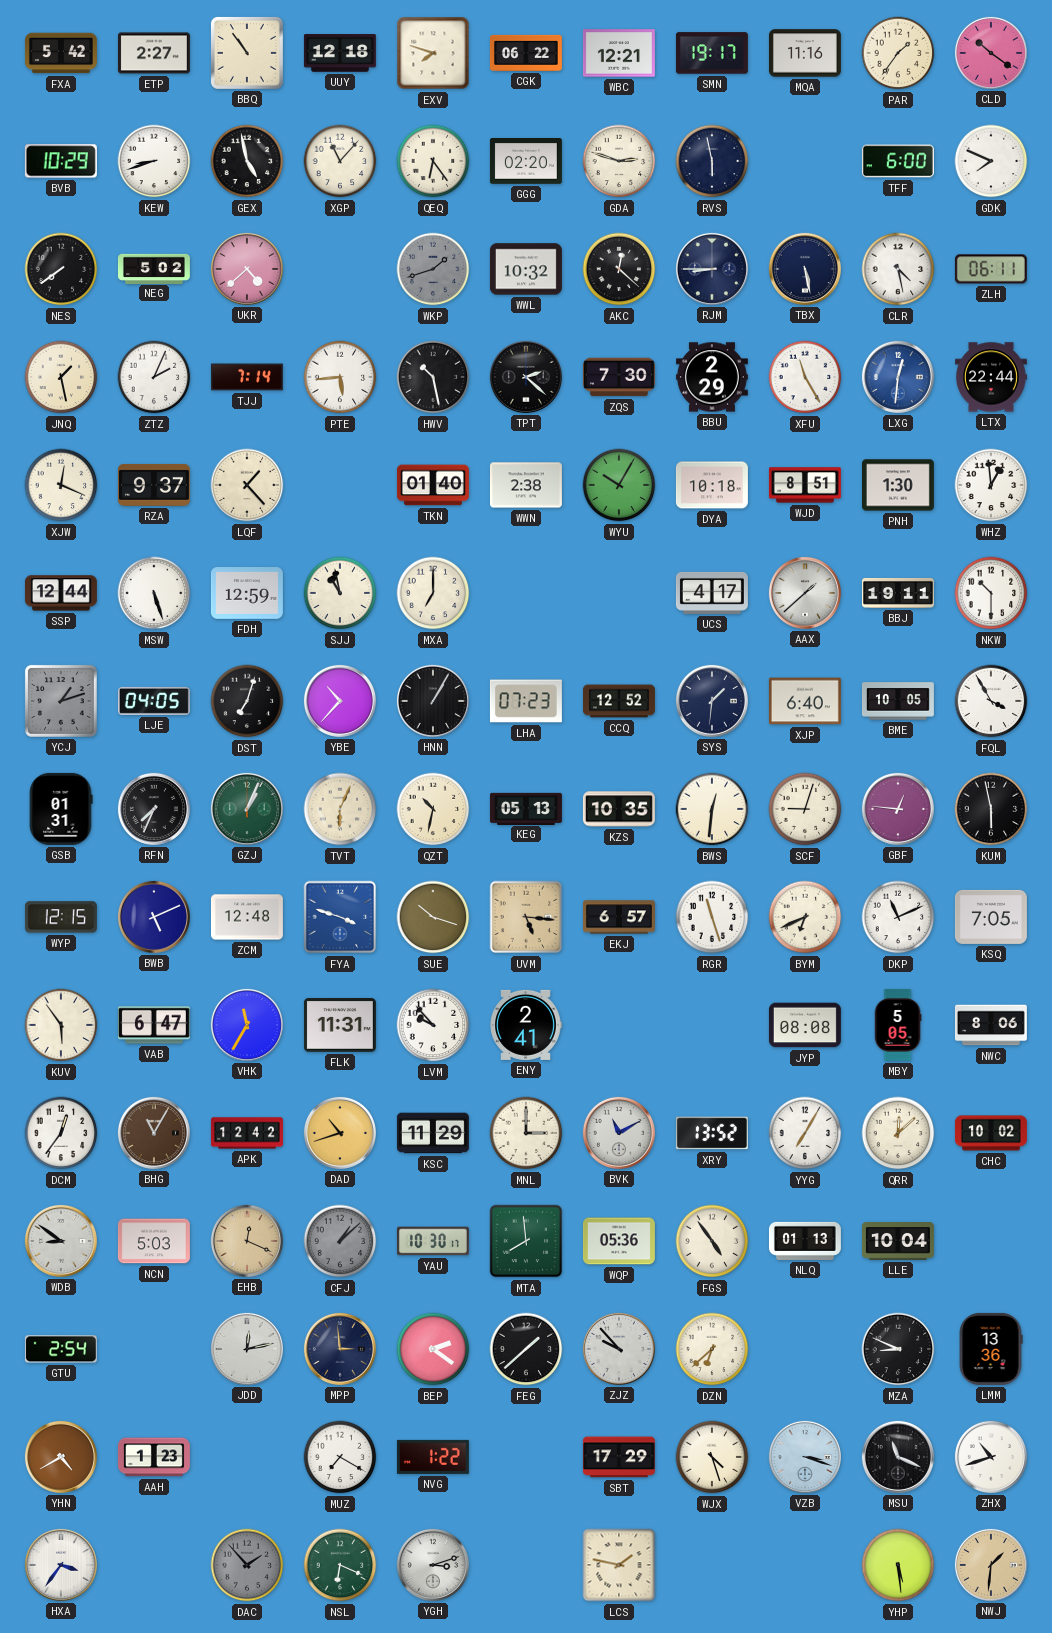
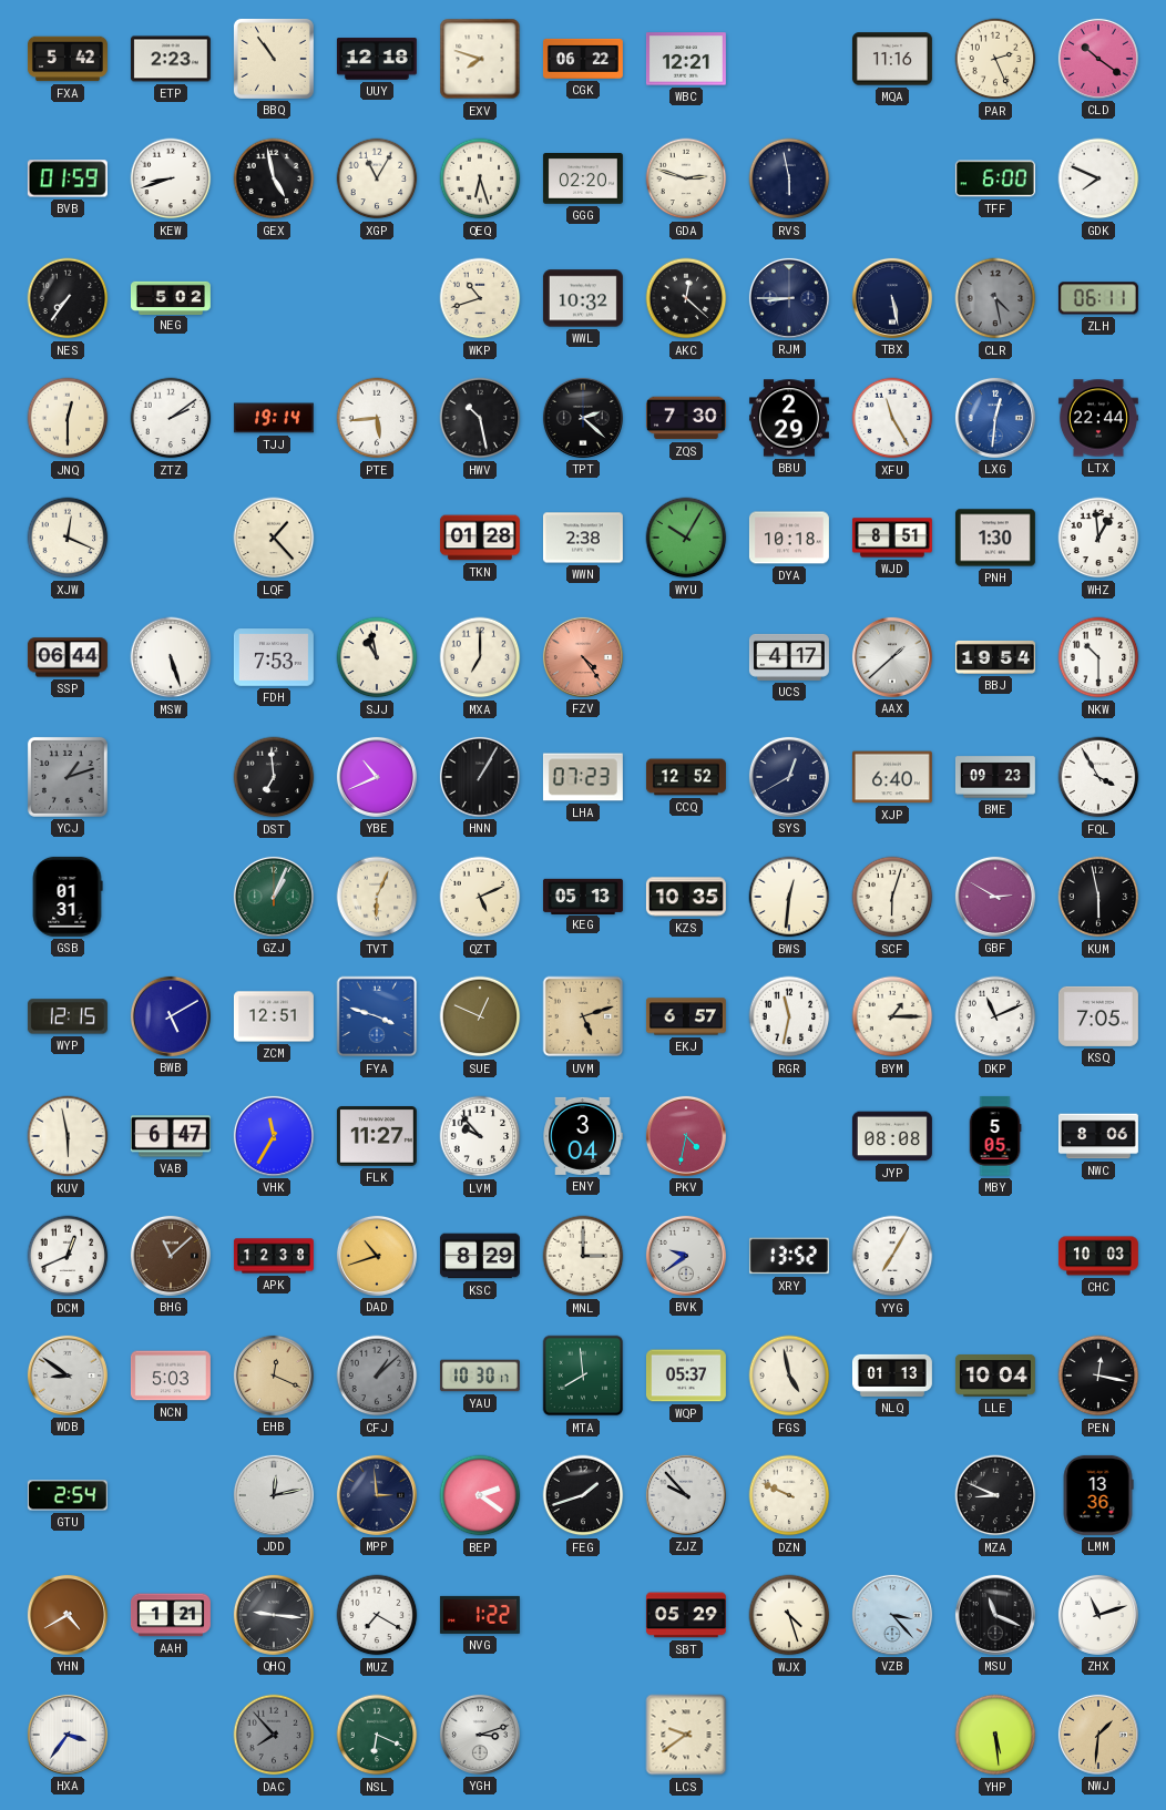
ETP: 2:27 -> 2:23 (171, 59)
SMN: 19:17 -> none (712, 53)
PAR: 1:36 -> 2:26 (995, 59)
BVB: 10:29 -> 01:59 (68, 178)
XGP: 11:07 -> 11:05 (377, 178)
QEQ: 6:24 -> 6:27 (480, 178)
NES: 7:39 -> 7:36 (68, 298)
UKR: 4:38 -> none (247, 269)
WKP: 1:42 -> 10:42 (480, 298)
WKP dial: grey -> cream (480, 298)
CLR dial: white -> grey (995, 298)
JNQ: 1:28 -> 12:30 (68, 418)
ZTZ: 2:04 -> 2:09 (171, 418)
TJJ: 7:14 -> 19:14 (274, 418)
RZA: 9:37 -> none (154, 485)
TKN: 01:40 -> 01:28 (480, 538)
SSP: 12:44 -> 06:44 (68, 657)
FDH: 12:59 -> 7:53 (274, 657)
FZV: none -> 4:24 (583, 657)
BBJ: 19:11 -> 19:54 (995, 657)
LJE: 04:05 -> none (154, 701)
DST: 7:03 -> 6:59 (274, 777)
YBE: 10:37 -> 10:41 (377, 777)
SYS: 1:31 -> 12:40 (789, 777)
BME: 10:05 -> 09:23 (995, 777)
RFN: 7:34 -> none (154, 809)
QZT: 10:32 -> 5:11 (480, 897)
SCF: 9:03 -> 6:03 (892, 897)
GBF: 12:46 -> 2:50 (995, 897)
BWB: 5:11 -> 5:10 (171, 1016)
ZCM: 12:48 -> 12:51 (274, 1016)
SUE: 10:18 -> 12:49 (480, 1016)
UVM: 5:16 -> 5:12 (583, 1016)
RGR: 11:27 -> 11:32 (789, 1016)
BYM: 6:41 -> 1:15 (892, 1016)
KUV: 5:54 -> 5:58 (68, 1136)
FLK: 11:31 -> 11:27 (377, 1137)
ENY: 2:41 -> 3:04 (583, 1136)
PKV: none -> 4:32 (686, 1136)
DCM: 12:36 -> 12:41 (68, 1256)
BHG: 11:05 -> 11:08 (171, 1256)
APK: 12:42 -> 12:38 (274, 1256)
KSC: 11:29 -> 8:29 (480, 1256)
BVK: 11:10 -> 9:39 (686, 1256)
QRR: 12:08 -> none (898, 1133)
CHC: 10:02 -> 10:03 (1098, 1256)
WQP: 05:36 -> 05:37 (686, 1376)
FGS: 4:54 -> 4:58 (789, 1376)
PEN: none -> 12:17 (1098, 1376)
FEG: 1:38 -> 1:42 (583, 1495)
DZN: 6:38 -> 9:49 (789, 1495)
AAH: 1:23 -> 1:21 (171, 1615)
QHQ: none -> 9:16 (274, 1615)
SBT: 17:29 -> 05:29 (686, 1615)
VZB: 3:18 -> 3:23 (892, 1615)
ZHX: 10:42 -> 11:12 (1098, 1615)
DAC: 1:53 -> 7:53 (274, 1735)
LCS: 1:47 -> 9:39 (686, 1735)
